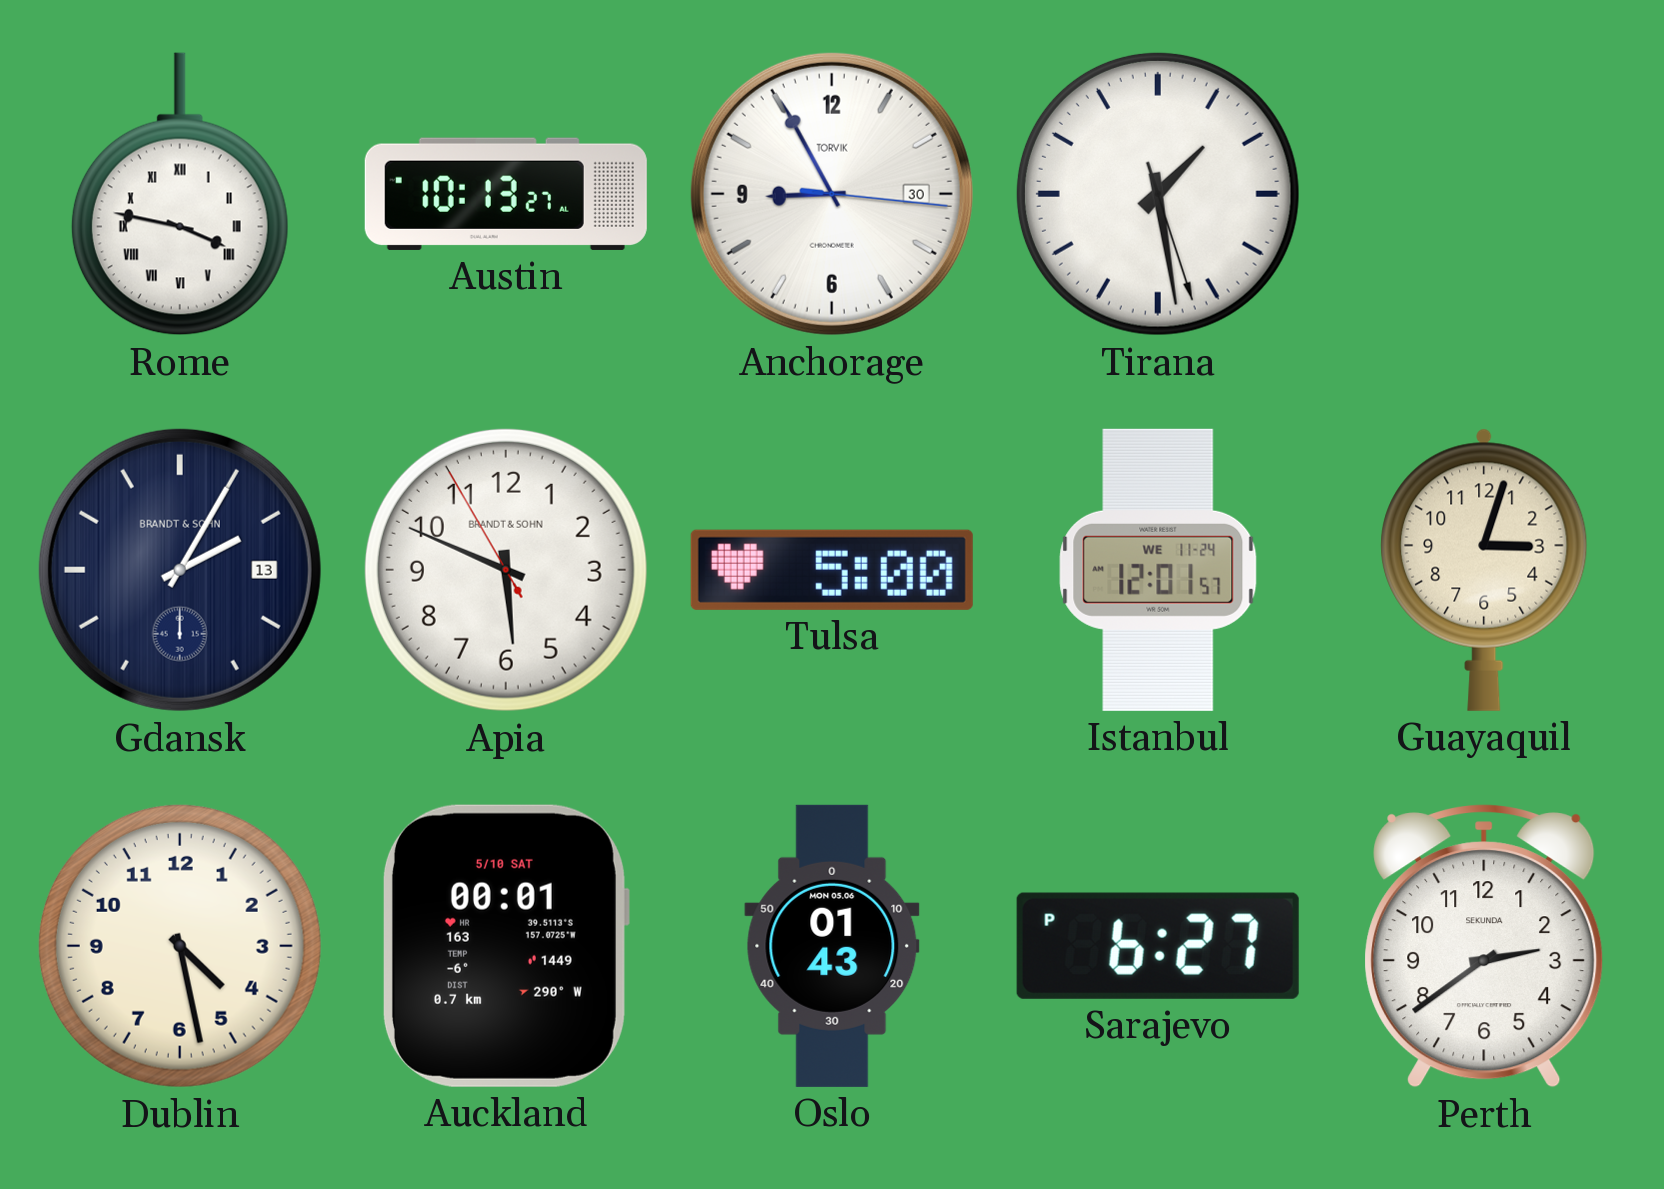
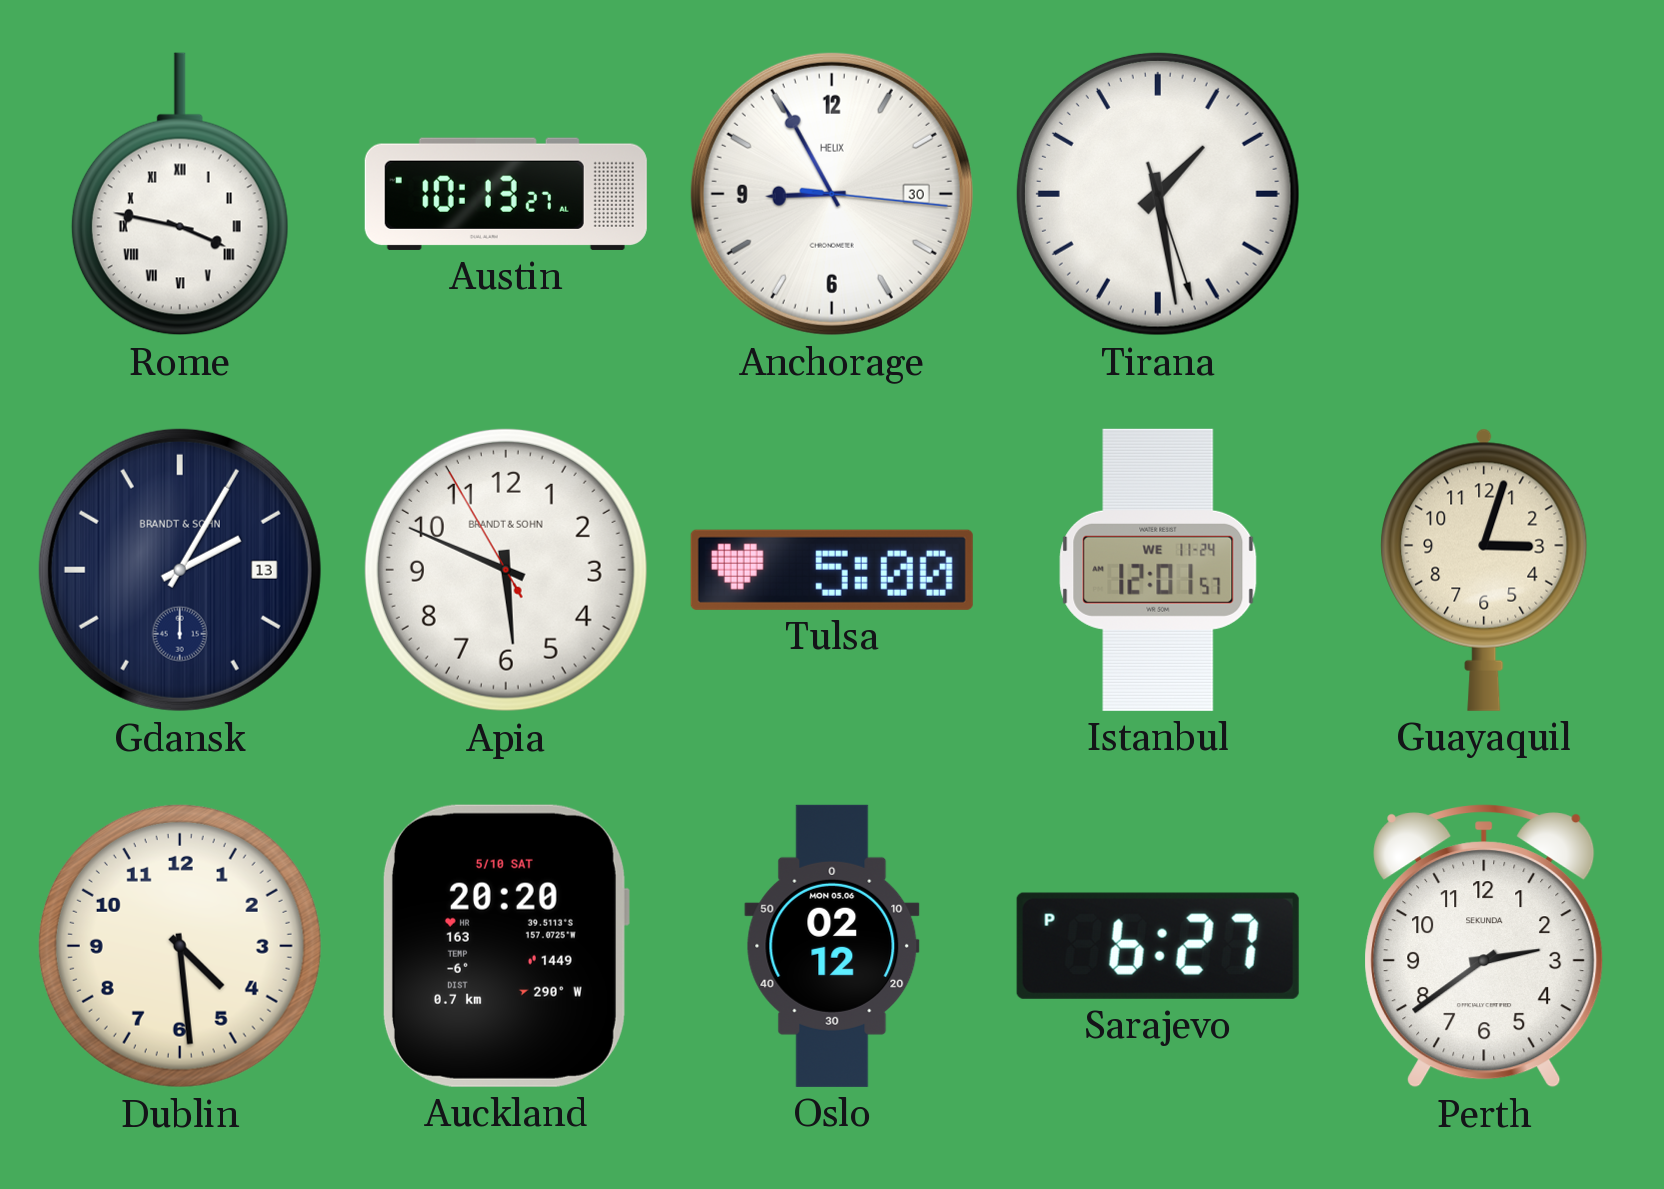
Anchorage brand: TORVIK -> HELIX (832, 194)
Dublin: 4:28 -> 4:29 (180, 946)
Auckland: 00:01 -> 20:20 (505, 946)
Oslo: 01:43 -> 02:12 (832, 946)
